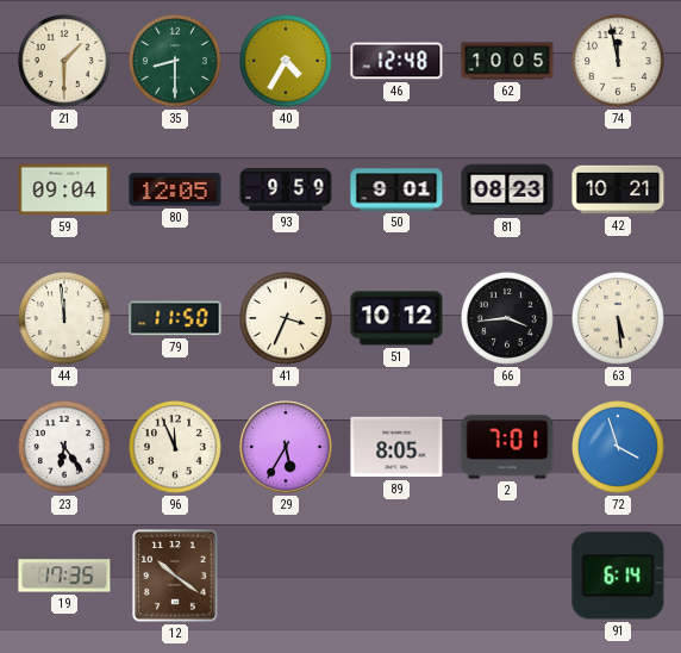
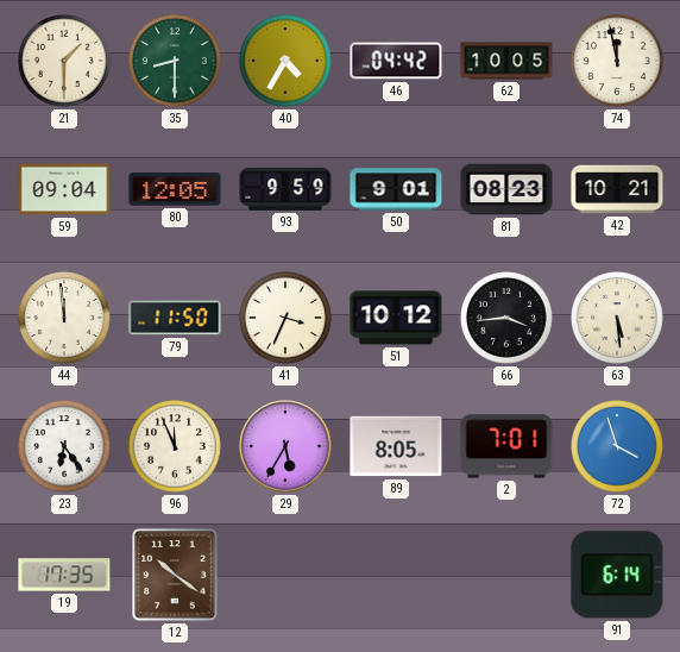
46: 12:48 -> 04:42 (396, 61)
